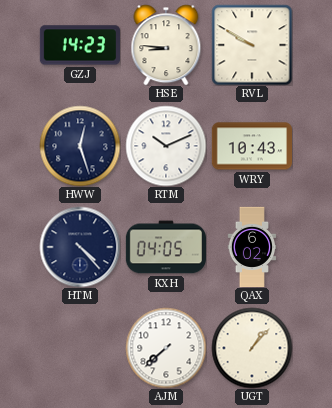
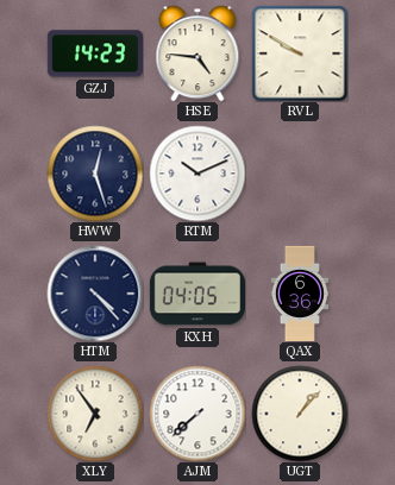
HSE: 8:46 -> 4:46 (197, 53)
WRY: 10:43 -> none (251, 146)
QAX: 6:02 -> 6:36 (300, 294)
XLY: none -> 6:54 (95, 414)
